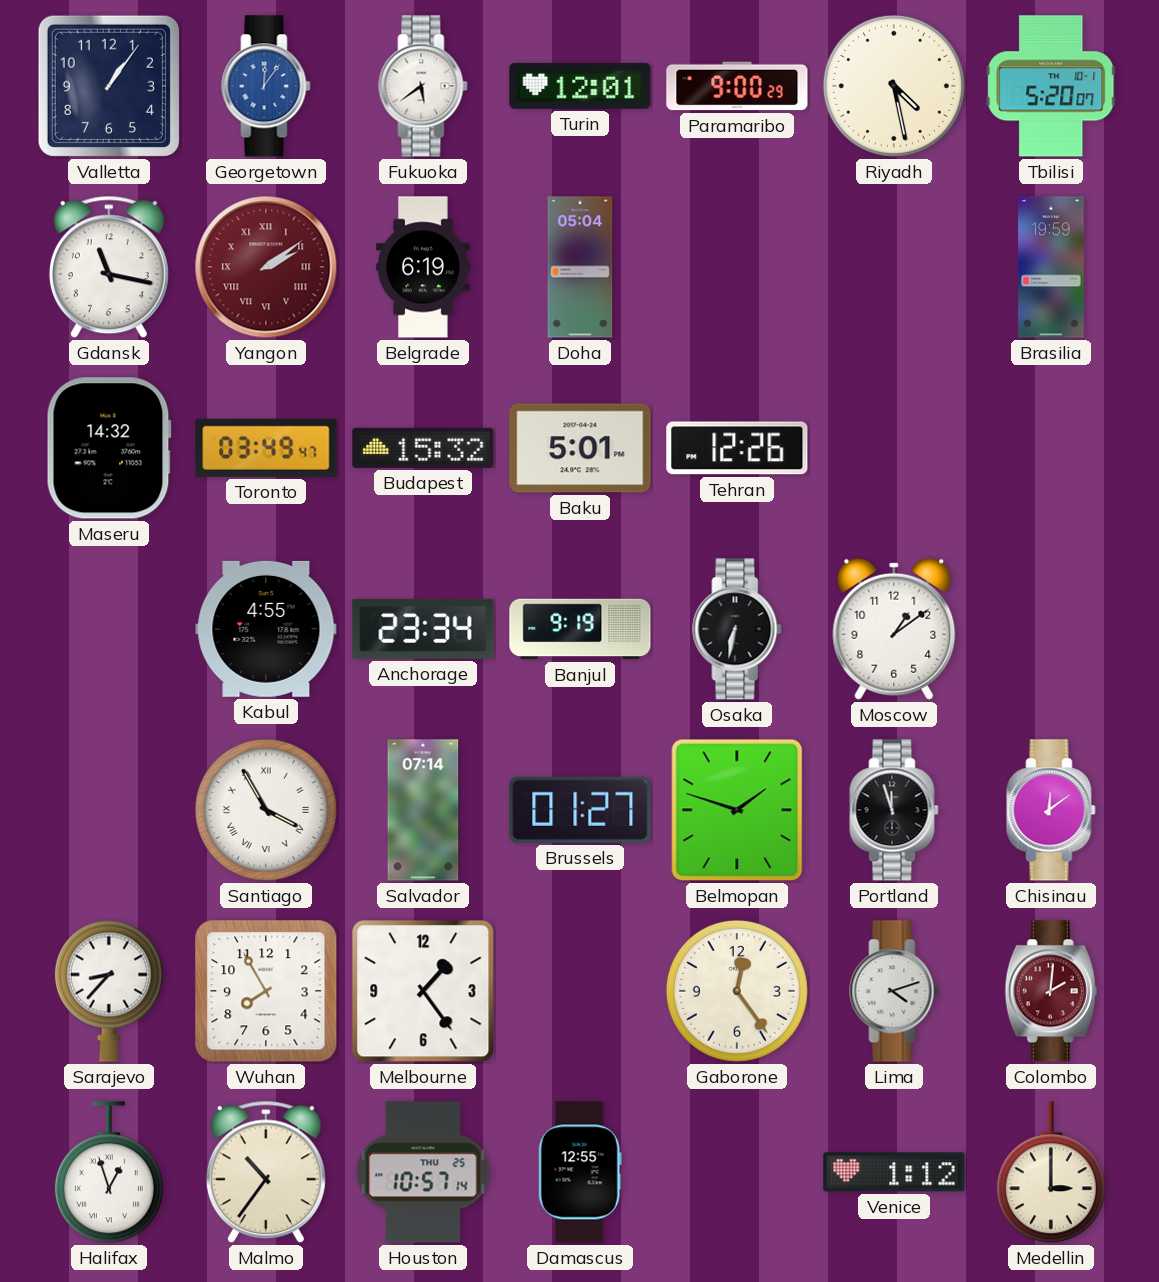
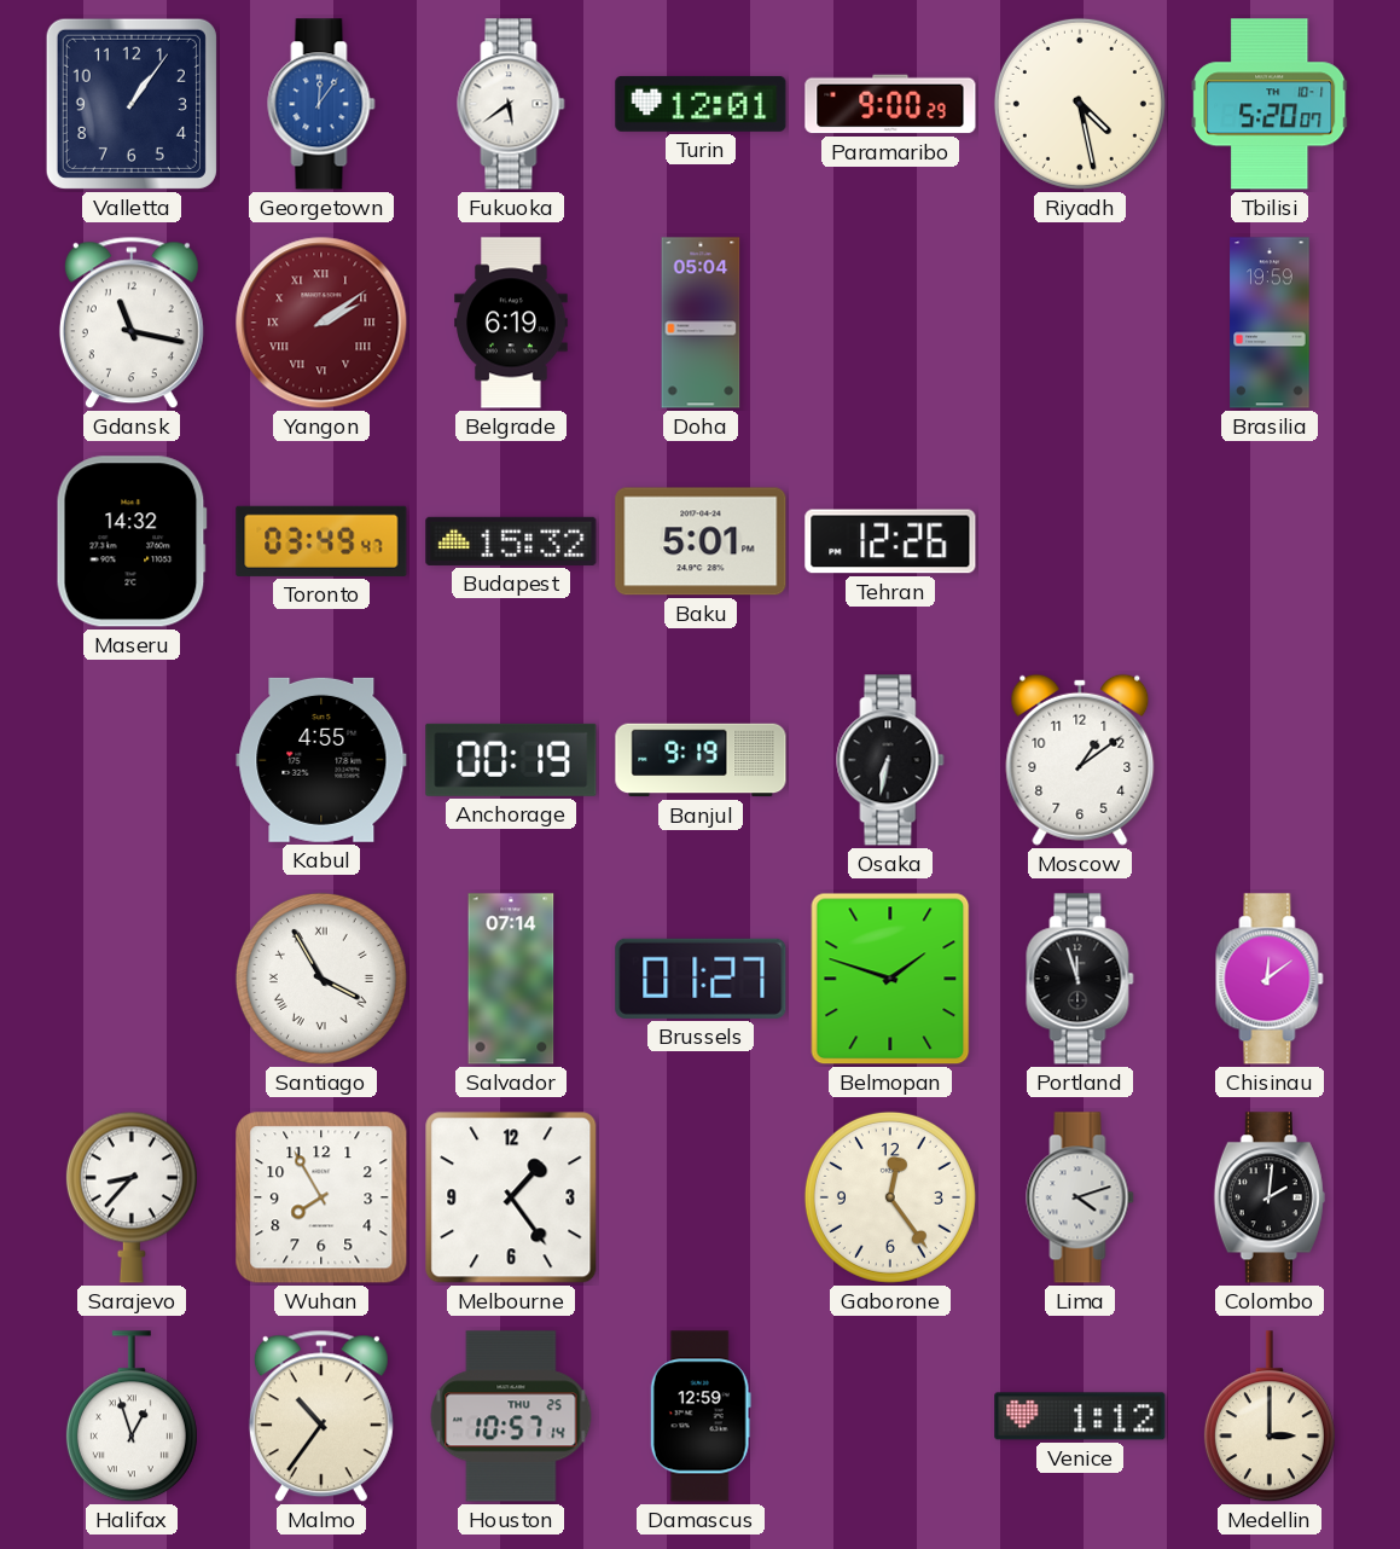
Anchorage: 23:34 -> 00:19 (511, 760)
Colombo dial: burgundy -> black (1270, 1197)
Damascus: 12:55 -> 12:59 (701, 1416)
